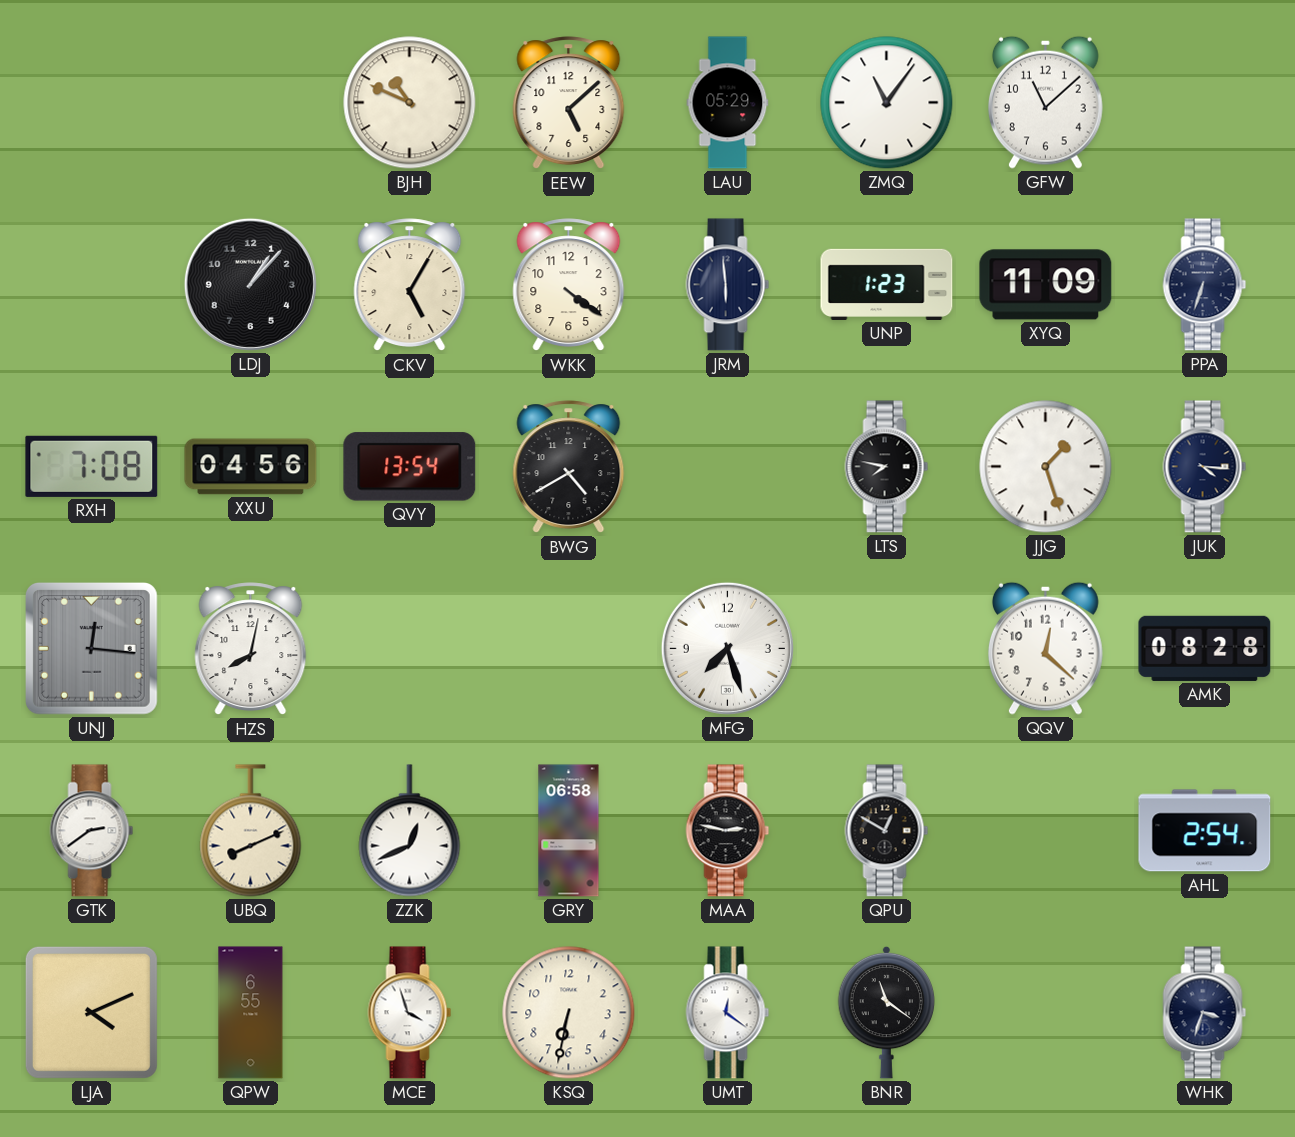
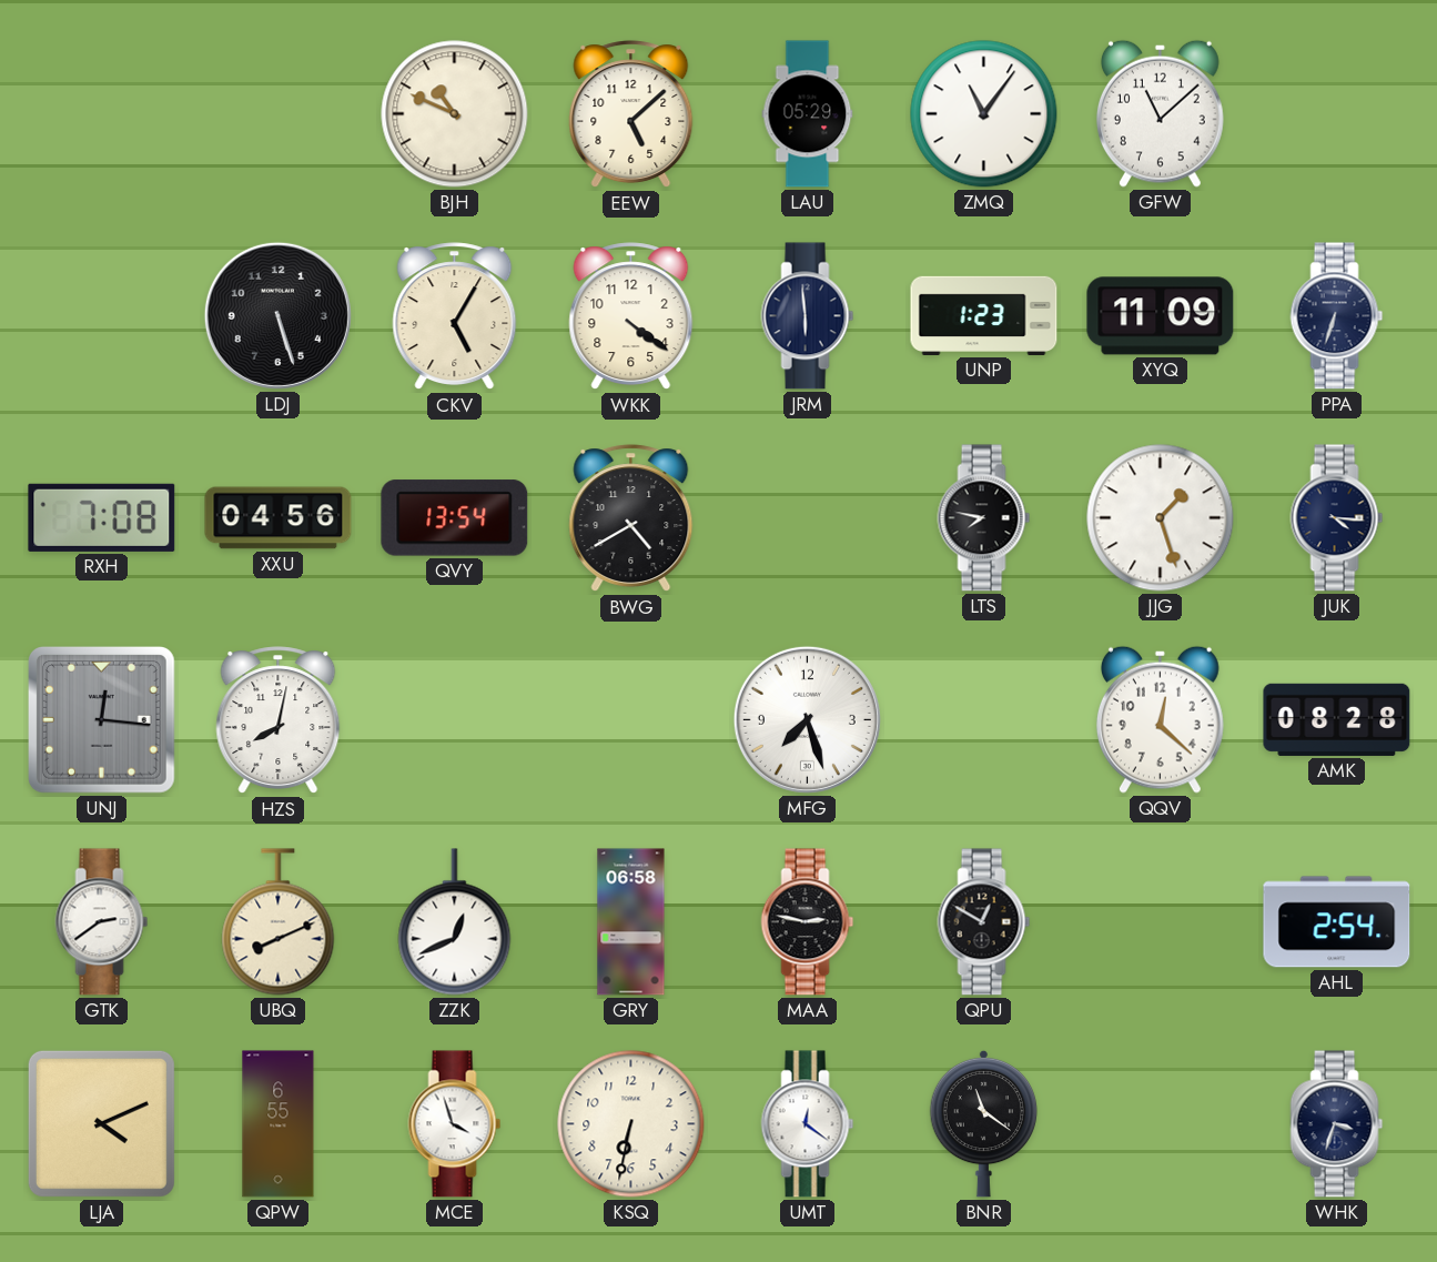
LDJ: 1:07 -> 5:27 (277, 315)
